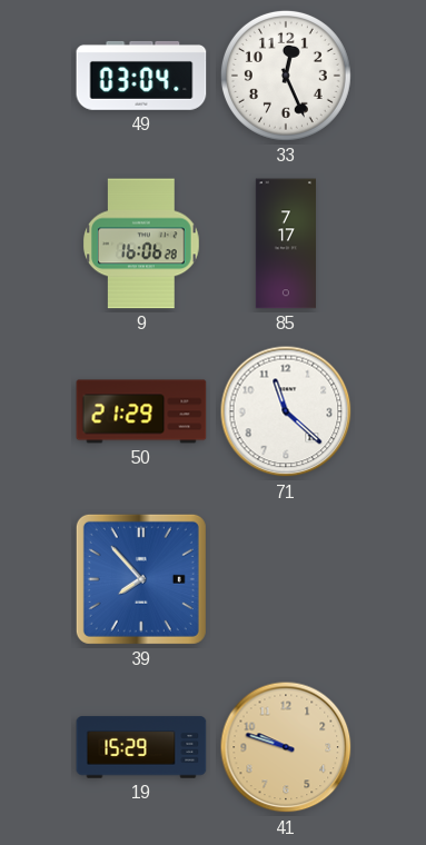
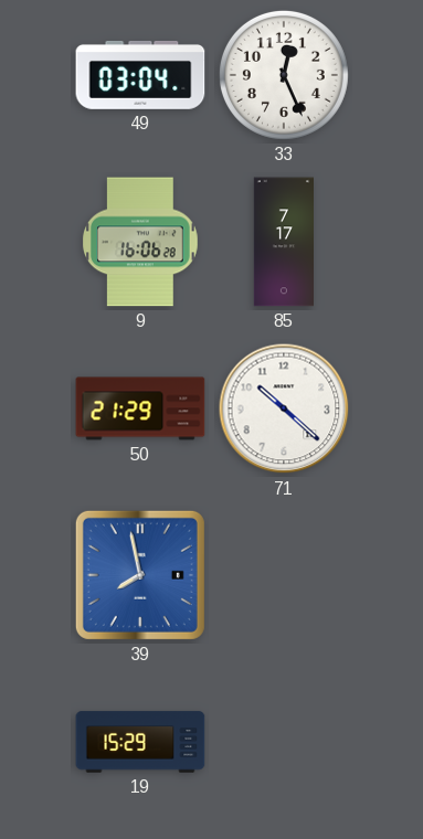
71: 11:22 -> 10:22 (284, 408)
39: 7:53 -> 7:58 (140, 575)
41: 9:48 -> none (286, 747)
